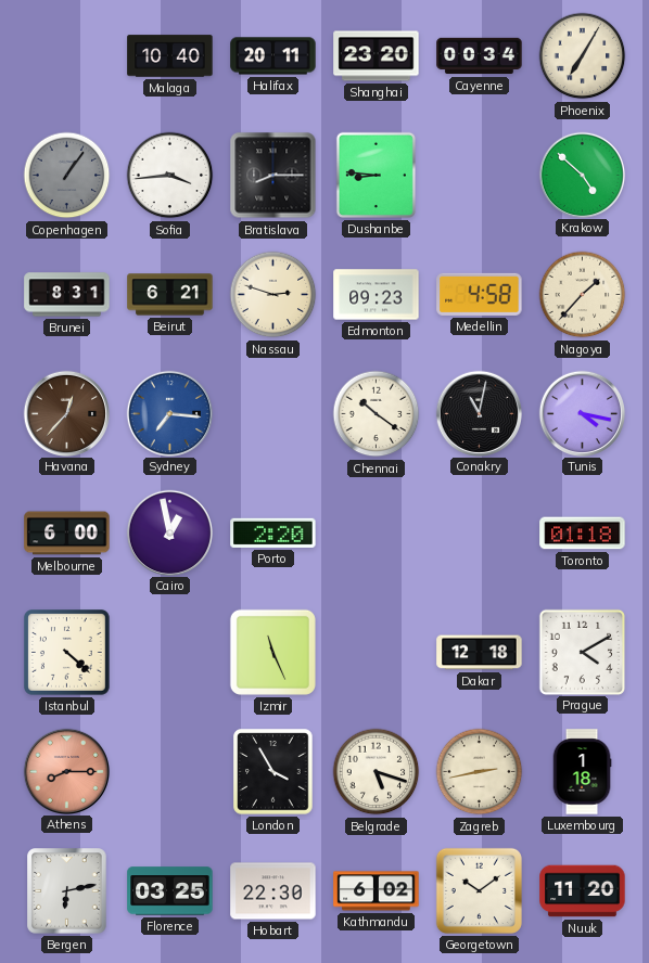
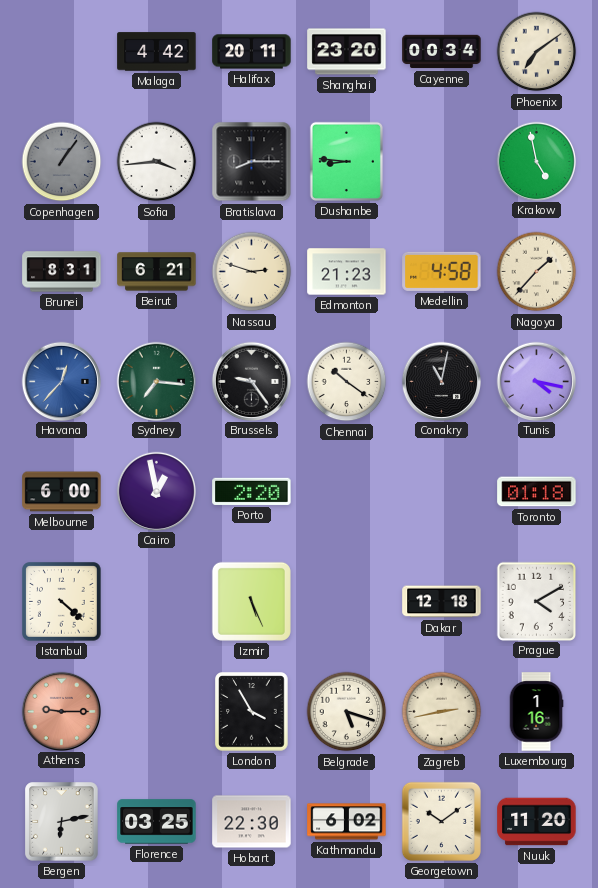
Malaga: 10:40 -> 4:42 (157, 52)
Phoenix: 7:05 -> 7:09 (537, 52)
Krakow: 4:52 -> 4:58 (536, 161)
Edmonton: 09:23 -> 21:23 (347, 272)
Havana dial: brown -> blue (61, 381)
Sydney dial: blue -> green (156, 381)
Brussels: none -> 9:24 (251, 381)
Izmir: 11:26 -> 5:26 (251, 601)
Athens: 8:15 -> 9:15 (61, 711)
Luxembourg: 1:18 -> 1:16 (536, 712)
